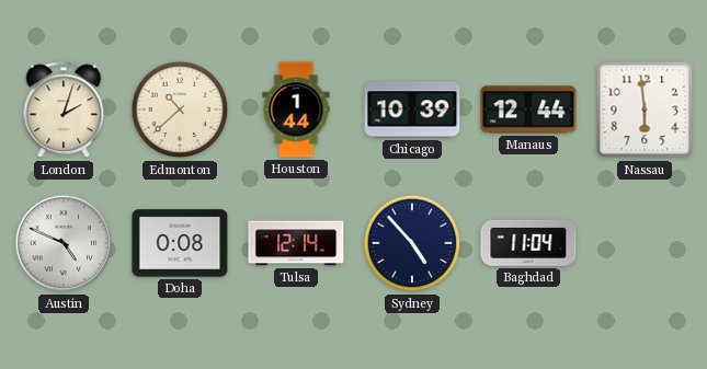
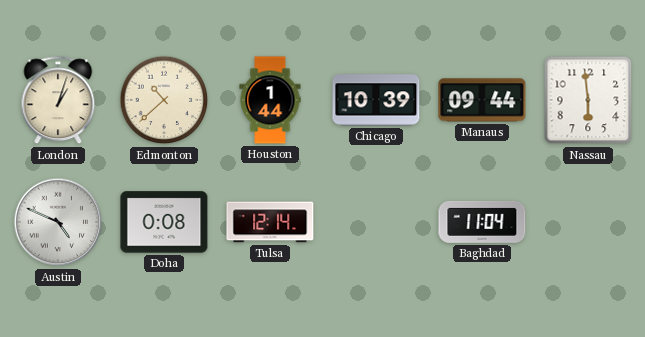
London: 2:03 -> 1:03 (58, 101)
Manaus: 12:44 -> 09:44 (482, 100)
Sydney: 4:53 -> none (412, 243)
